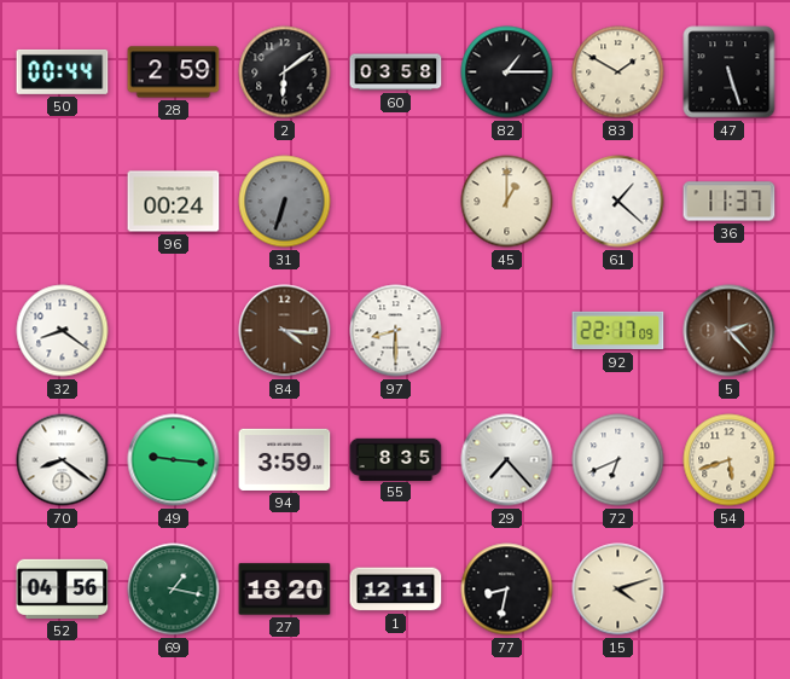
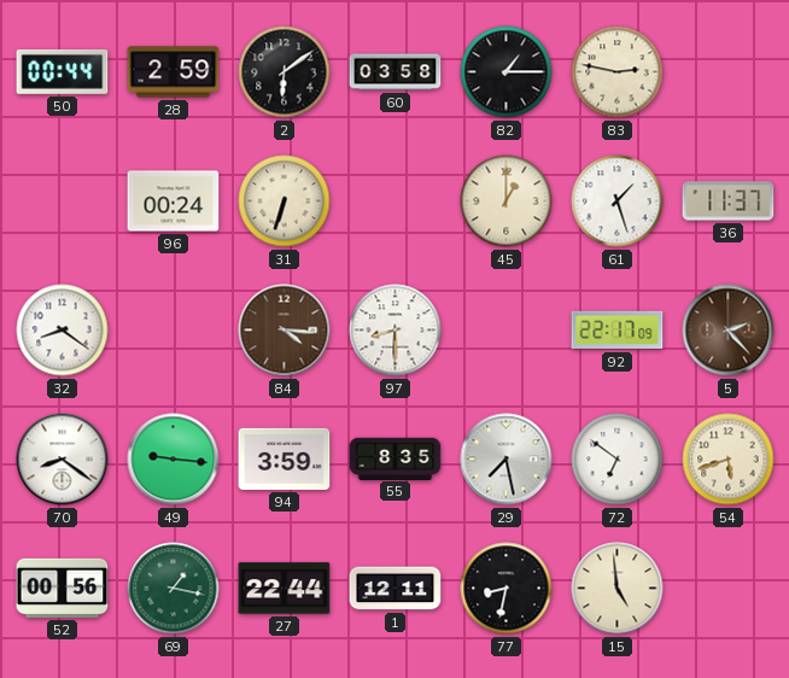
83: 1:50 -> 2:47 (618, 72)
47: 5:27 -> none (730, 72)
31 dial: grey -> cream (285, 201)
61: 1:22 -> 1:27 (618, 201)
29: 7:23 -> 7:28 (507, 460)
72: 6:41 -> 6:51 (618, 460)
52: 04:56 -> 00:56 (63, 588)
27: 18:20 -> 22:44 (285, 589)
15: 4:12 -> 4:59 (618, 589)
